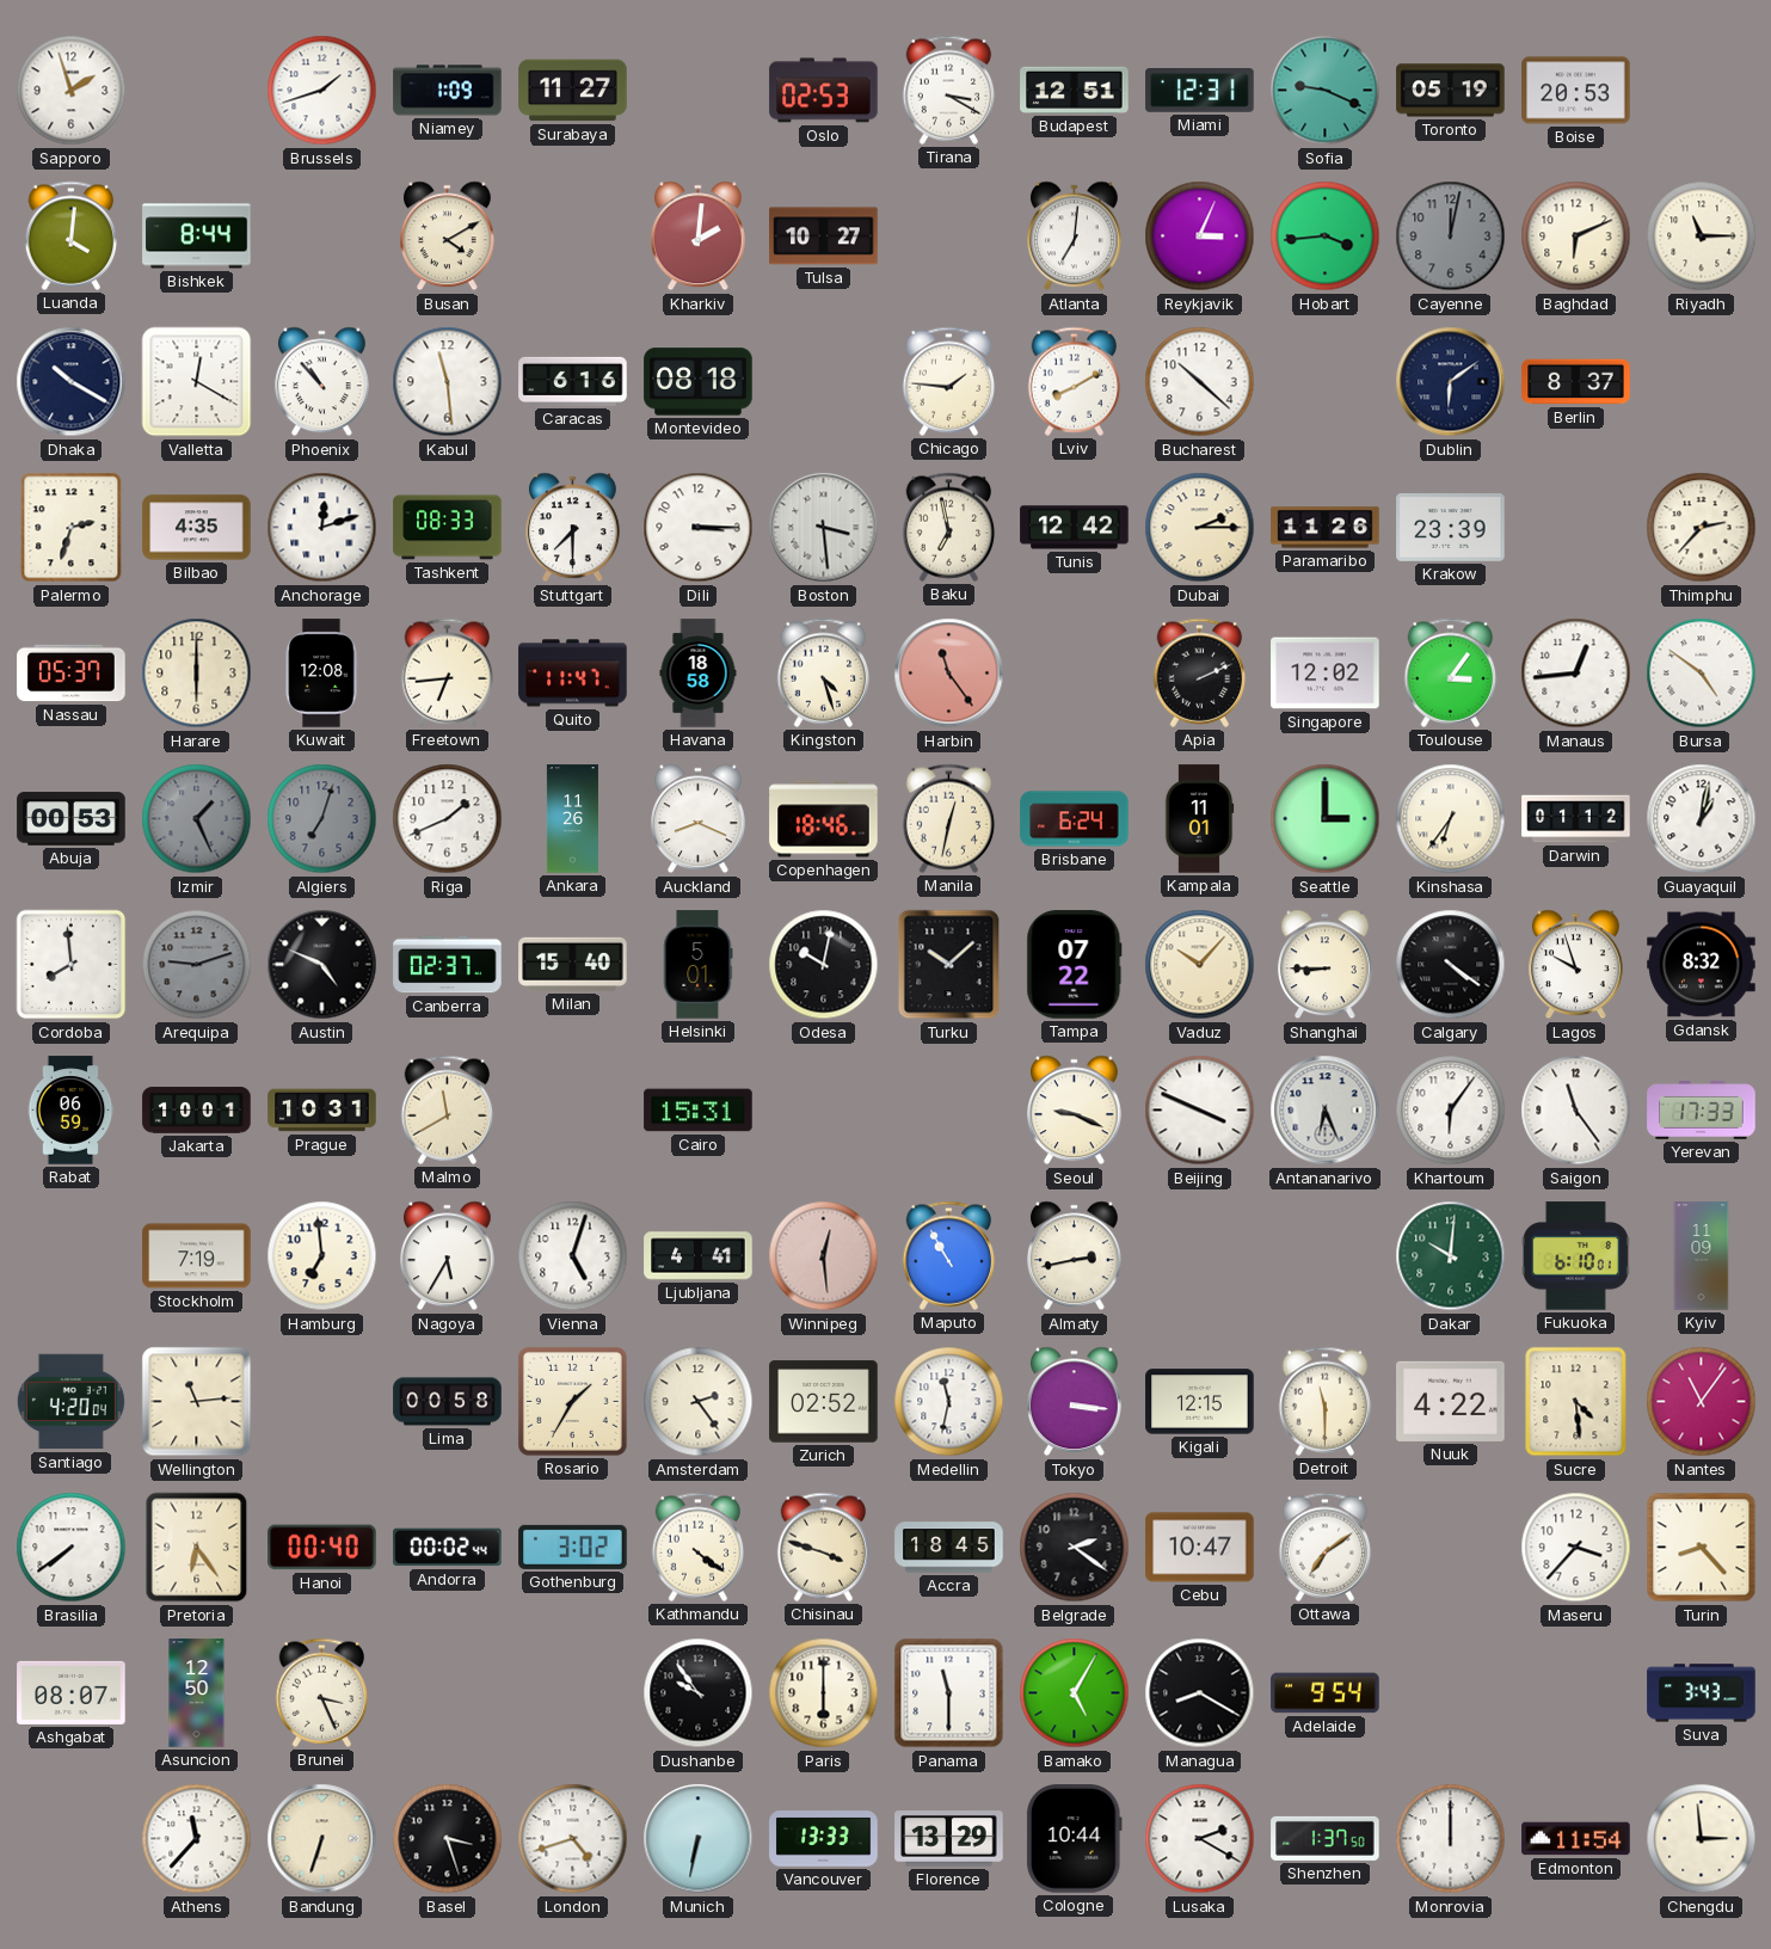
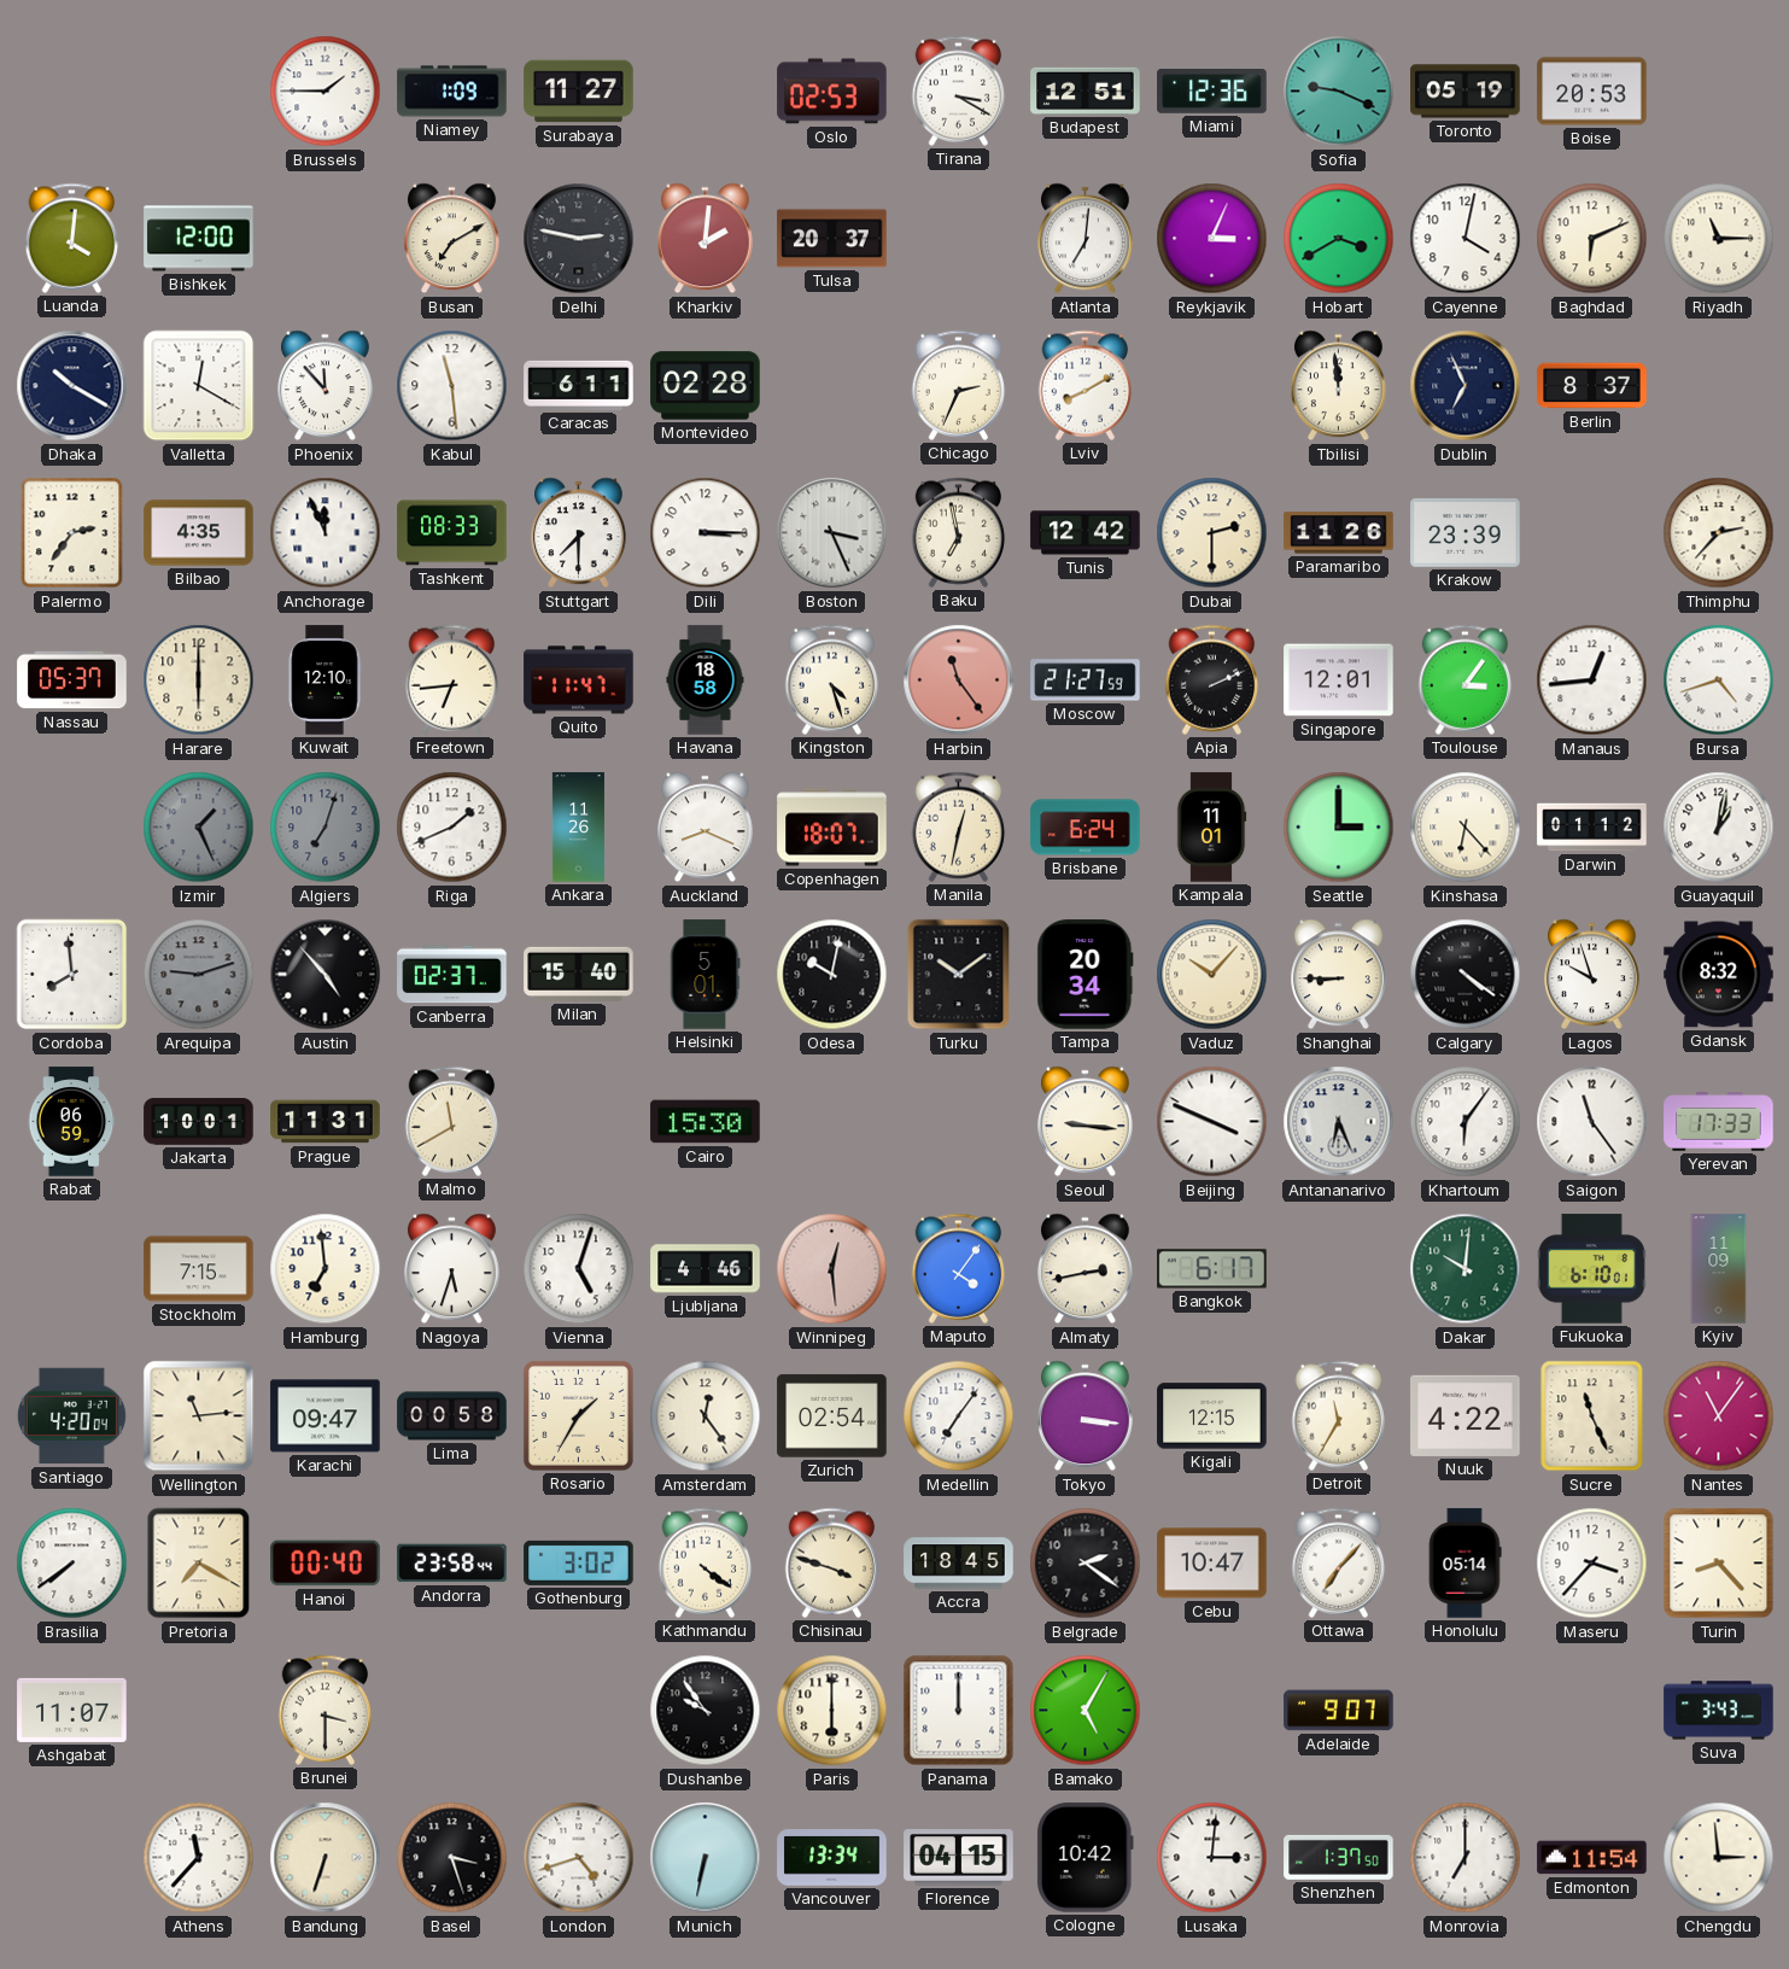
Sapporo: 1:57 -> none (72, 91)
Brussels: 1:42 -> 1:45 (326, 92)
Miami: 12:31 -> 12:36 (1212, 92)
Bishkek: 8:44 -> 12:00 (199, 239)
Busan: 4:10 -> 7:10 (452, 239)
Delhi: none -> 2:47 (579, 239)
Tulsa: 10:27 -> 20:37 (832, 239)
Hobart: 3:44 -> 3:40 (1339, 239)
Cayenne: 12:02 -> 4:02 (1466, 239)
Cayenne dial: grey -> white (1466, 239)
Phoenix: 10:53 -> 11:53 (326, 386)
Caracas: 6:16 -> 6:11 (579, 385)
Montevideo: 08:18 -> 02:28 (706, 386)
Chicago: 1:46 -> 2:34 (959, 385)
Bucharest: 10:22 -> none (1200, 382)
Tbilisi: none -> 11:59 (1339, 386)
Dublin: 6:09 -> 6:56 (1466, 386)
Palermo: 2:33 -> 2:36 (72, 533)
Anchorage: 12:12 -> 11:56 (326, 533)
Boston: 3:29 -> 3:26 (832, 533)
Dubai: 2:15 -> 2:30 (1212, 533)
Kuwait: 12:08 -> 12:10 (325, 680)
Moscow: none -> 21:27 (1086, 680)
Singapore: 12:02 -> 12:01 (1339, 680)
Bursa: 4:51 -> 4:42 (1719, 680)
Abuja: 00:53 -> none (72, 819)
Copenhagen: 18:46 -> 18:07 (832, 828)
Kinshasa: 6:36 -> 6:23 (1466, 828)
Austin: 4:49 -> 4:53 (326, 975)
Turku: 10:08 -> 10:09 (959, 975)
Tampa: 07:22 -> 20:34 (1086, 975)
Prague: 10:31 -> 11:31 (326, 1122)
Cairo: 15:31 -> 15:30 (706, 1122)
Seoul: 9:19 -> 9:16 (1086, 1122)
Stockholm: 7:19 -> 7:15 (199, 1269)
Nagoya: 5:35 -> 5:33 (452, 1269)
Ljubljana: 4:41 -> 4:46 (706, 1269)
Maputo: 10:55 -> 4:06 (959, 1268)
Bangkok: none -> 6:17 (1212, 1269)
Karachi: none -> 09:47 (326, 1416)
Amsterdam: 2:24 -> 12:24 (706, 1416)
Zurich: 02:52 -> 02:54 (832, 1416)
Medellin: 11:32 -> 7:06 (959, 1416)
Detroit: 11:30 -> 11:35 (1339, 1415)
Sucre: 4:29 -> 11:26 (1592, 1416)
Pretoria: 6:24 -> 7:20 (199, 1564)
Andorra: 00:02 -> 23:58 (452, 1564)
Ottawa: 7:09 -> 7:07 (1339, 1562)
Honolulu: none -> 05:14 (1464, 1564)
Ashgabat: 08:07 -> 11:07 (72, 1710)
Asuncion: 12:50 -> none (197, 1693)
Brunei: 3:26 -> 3:30 (326, 1710)
Panama: 11:30 -> 12:00 (959, 1711)
Managua: 8:20 -> none (1200, 1693)
Adelaide: 9:54 -> 9:07 (1339, 1711)
Vancouver: 13:33 -> 13:34 (832, 1858)
Florence: 13:29 -> 04:15 (959, 1858)
Cologne: 10:44 -> 10:42 (1084, 1858)
Lusaka: 2:20 -> 3:01 (1212, 1858)
Monrovia: 12:00 -> 7:00 (1466, 1858)
